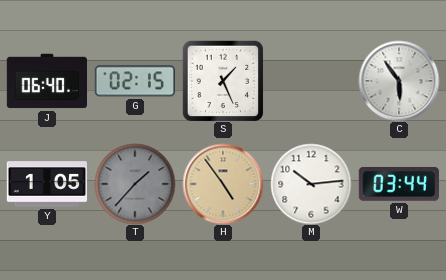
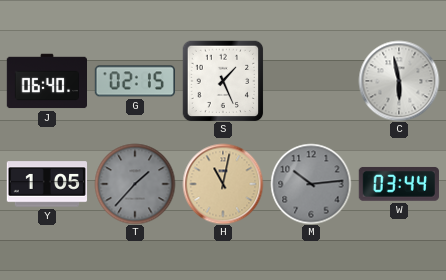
C: 5:54 -> 5:58 (399, 81)
H: 4:54 -> 11:02 (223, 184)
M dial: white -> grey (311, 184)
